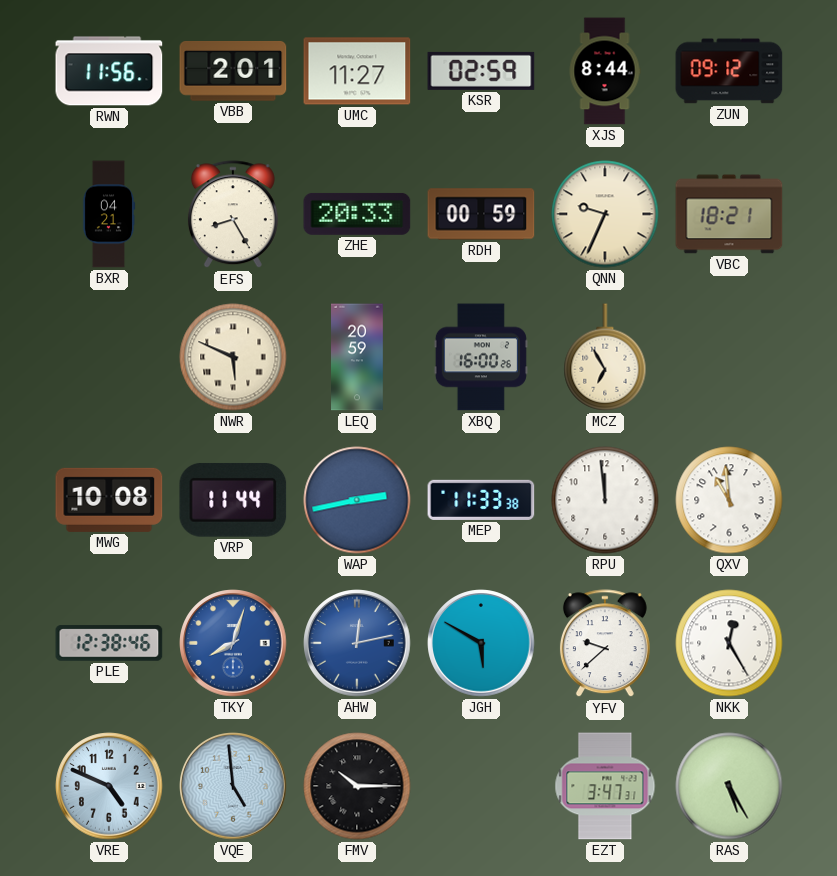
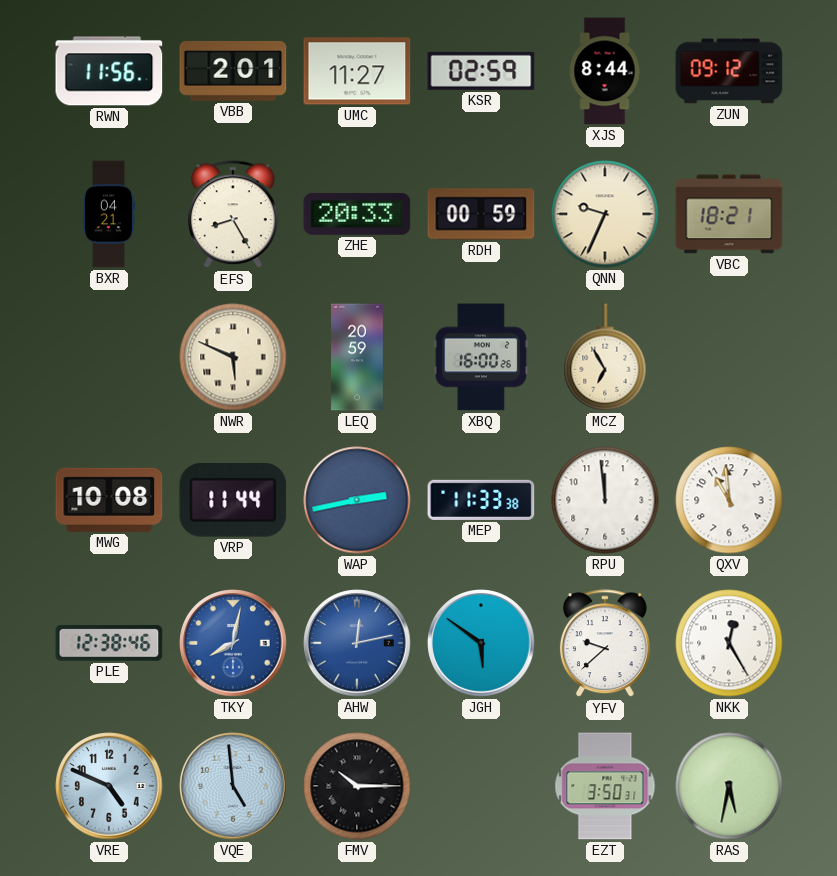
TKY: 8:03 -> 8:02 (233, 643)
JGH: 5:50 -> 5:51 (481, 643)
EZT: 3:47 -> 3:50 (605, 786)
RAS: 5:25 -> 5:32 (729, 786)
